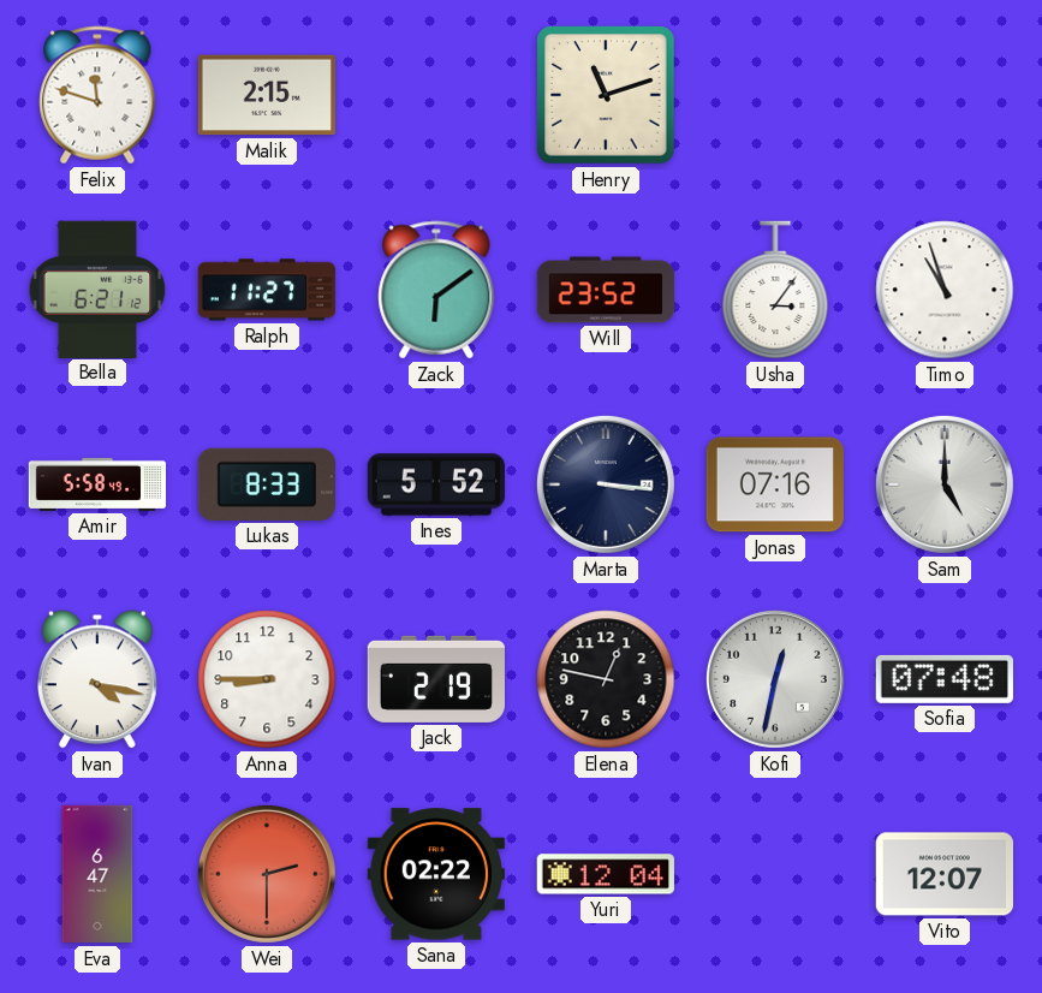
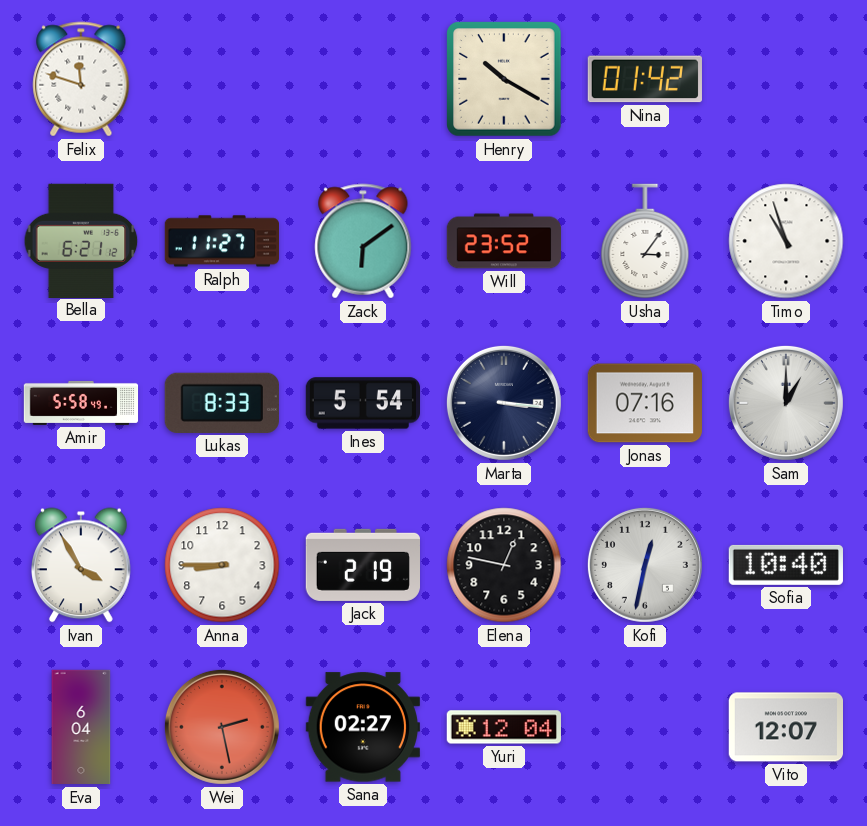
Malik: 2:15 -> none (267, 95)
Henry: 11:12 -> 10:20 (504, 79)
Nina: none -> 01:42 (645, 79)
Ines: 5:52 -> 5:54 (362, 403)
Sam: 5:00 -> 1:00 (786, 403)
Ivan: 4:17 -> 3:55 (82, 565)
Sofia: 07:48 -> 10:40 (786, 565)
Eva: 6:47 -> 6:04 (81, 727)
Wei: 2:30 -> 2:28 (222, 727)
Sana: 02:22 -> 02:27 (363, 727)
